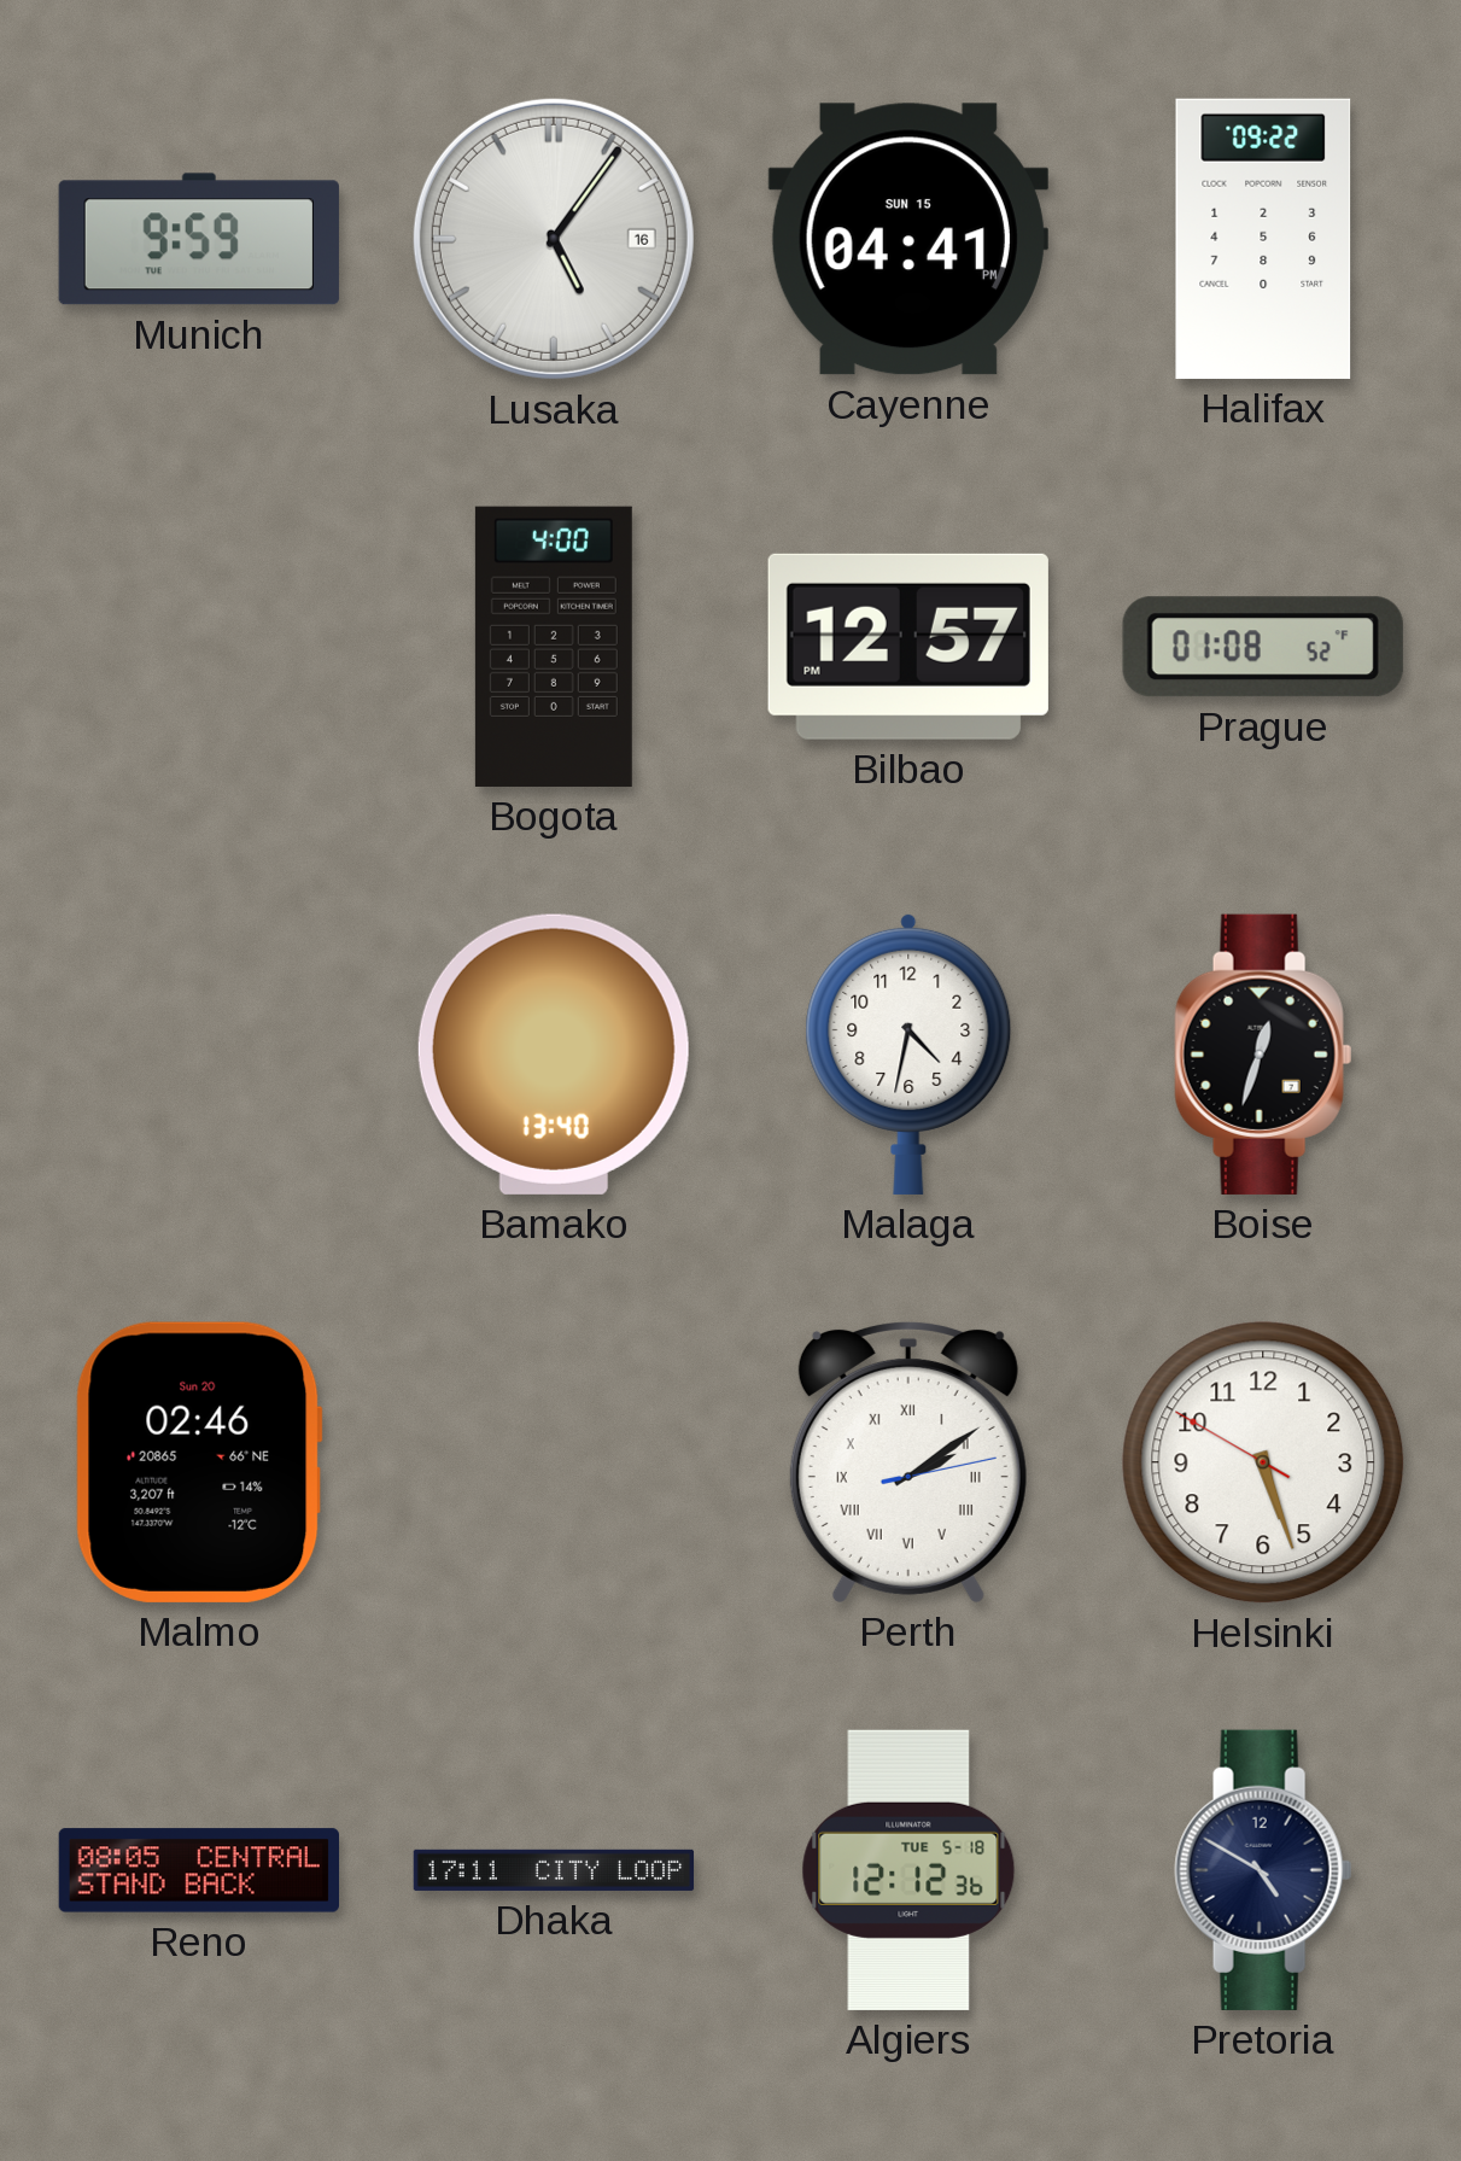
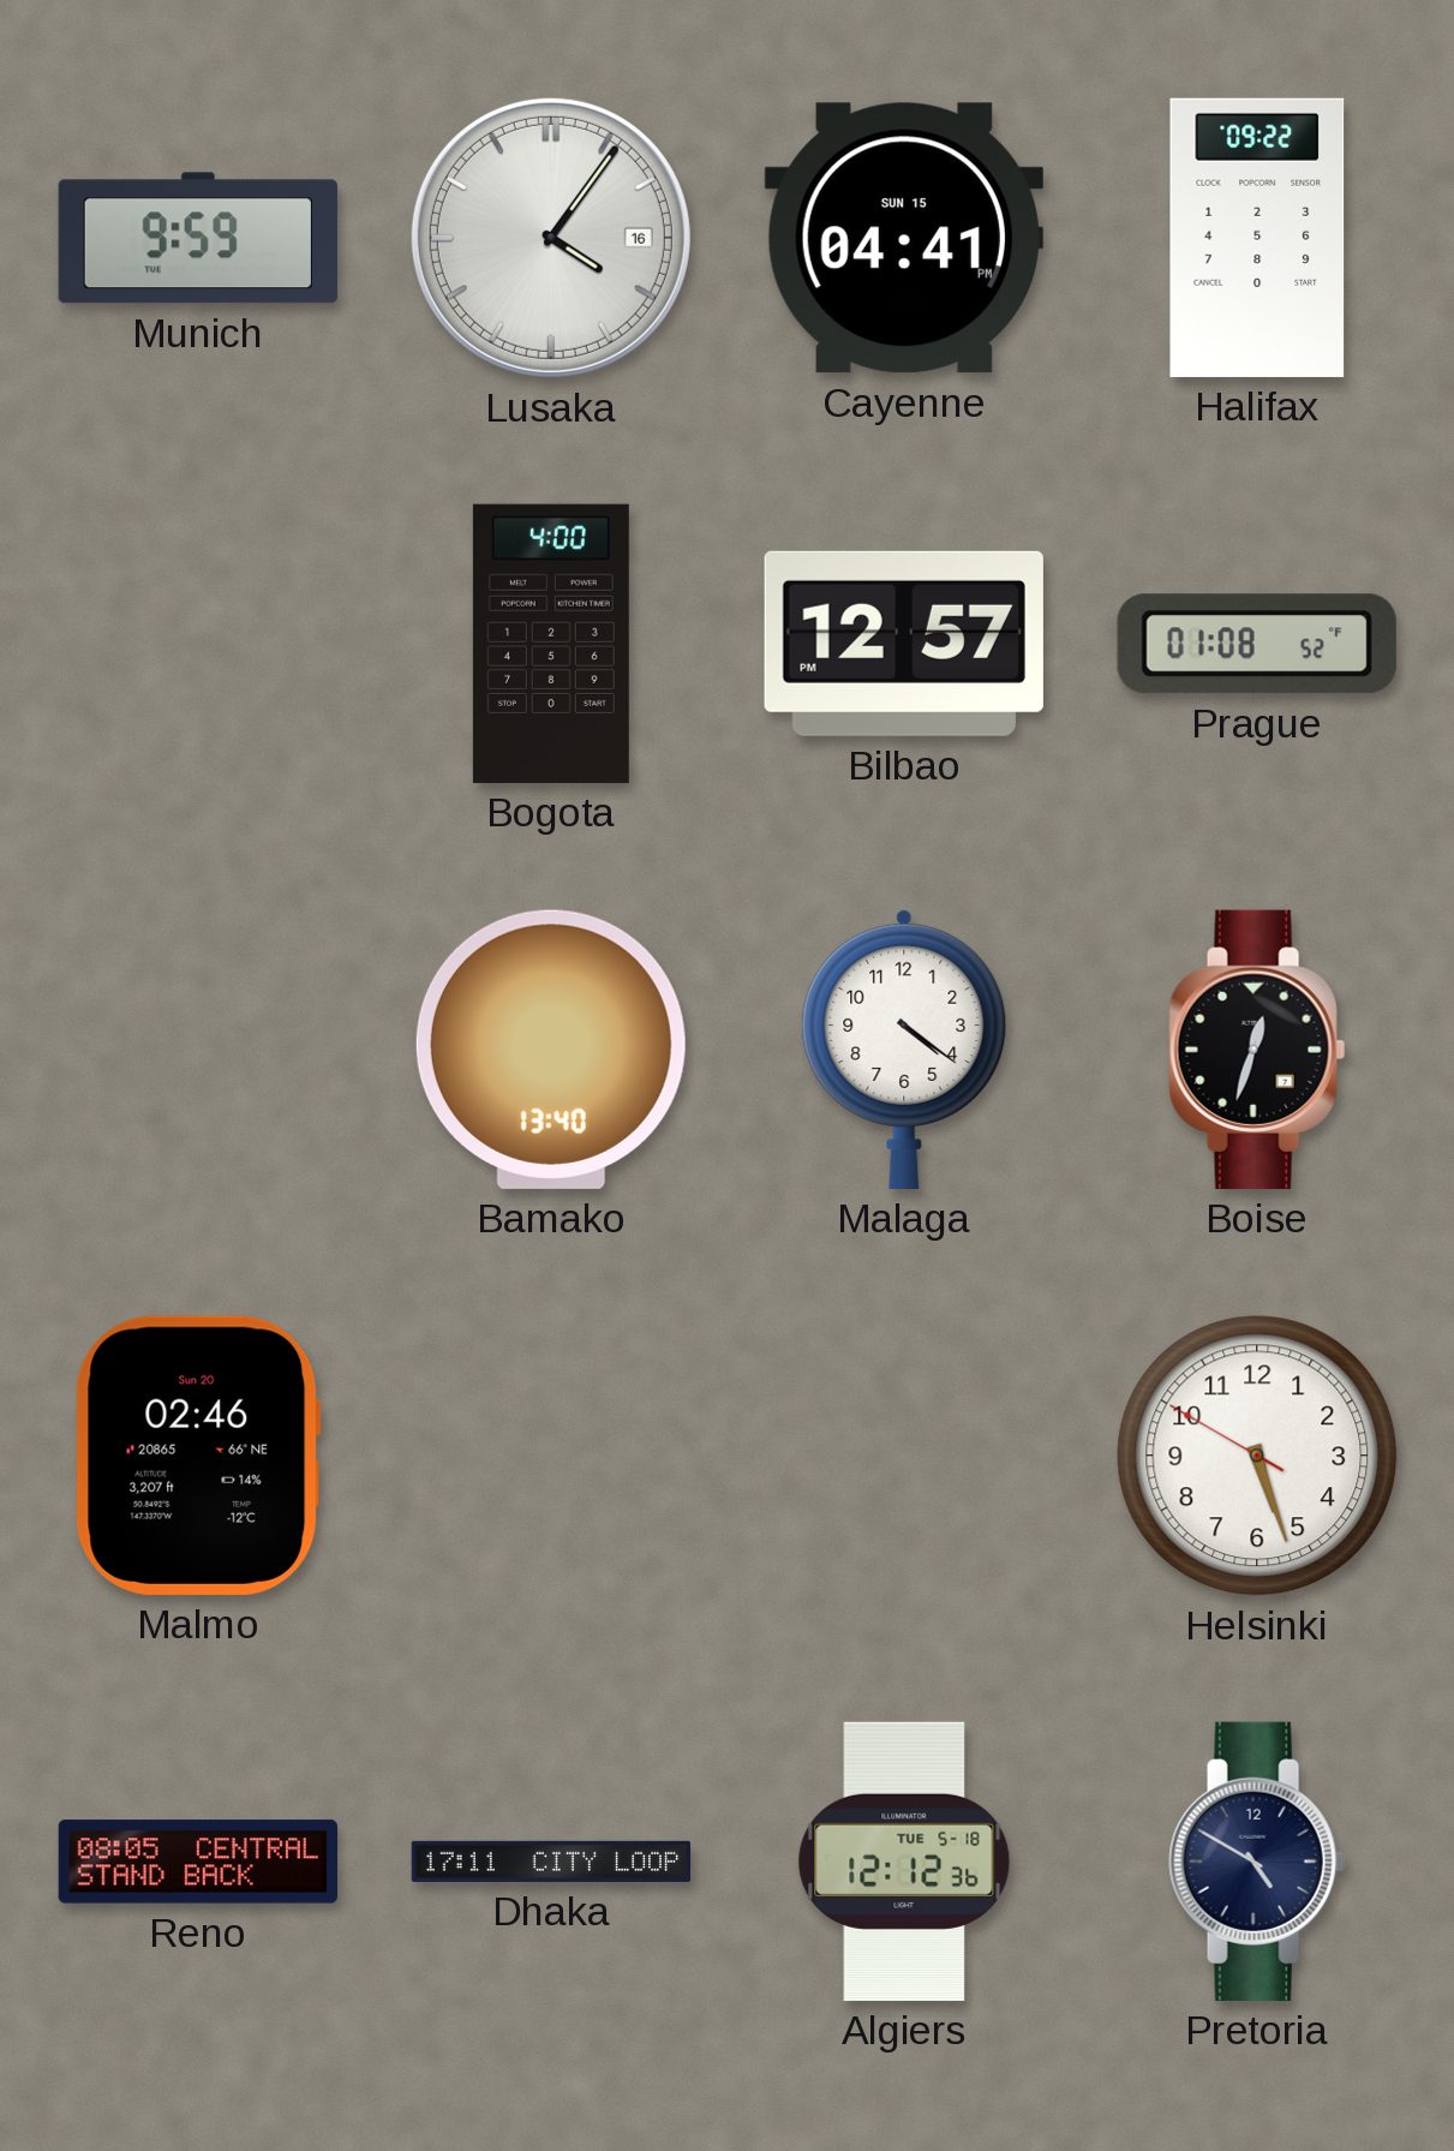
Lusaka: 5:06 -> 4:06 (551, 238)
Malaga: 4:32 -> 4:21 (904, 1048)
Perth: 2:09 -> none (908, 1461)
